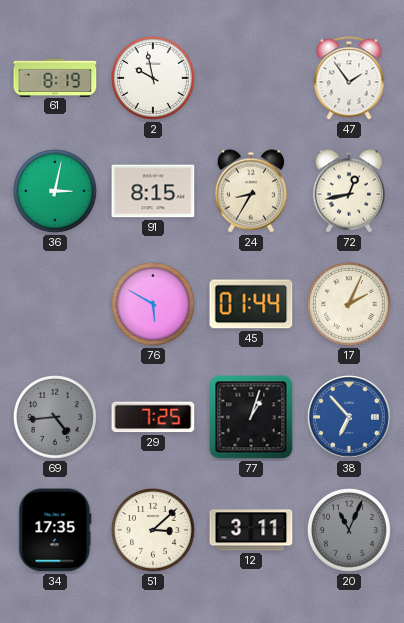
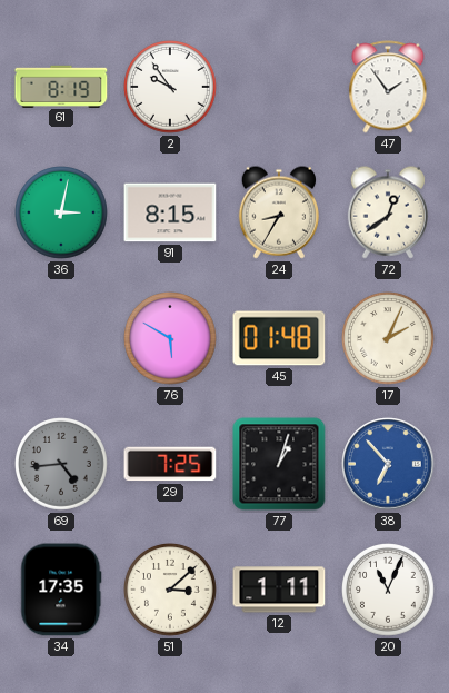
2: 9:58 -> 9:54 (171, 88)
72: 12:43 -> 12:39 (387, 212)
45: 01:44 -> 01:48 (279, 338)
12: 3:11 -> 1:11 (279, 590)
20 dial: grey -> white (389, 591)
